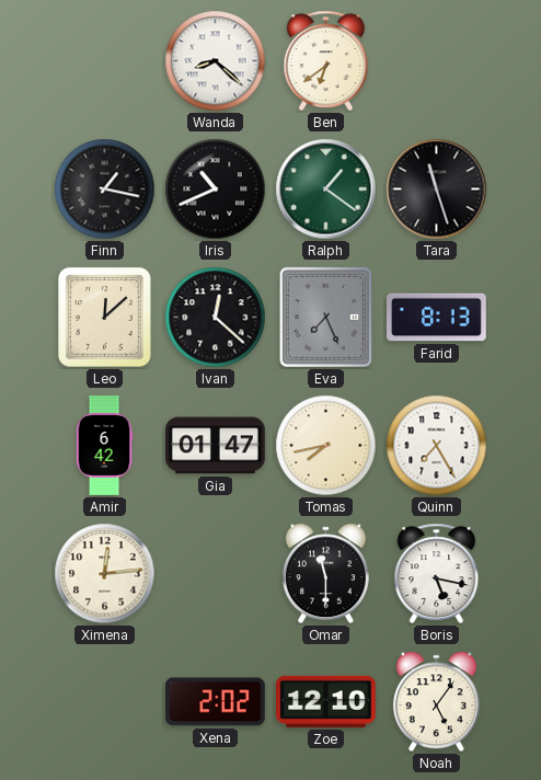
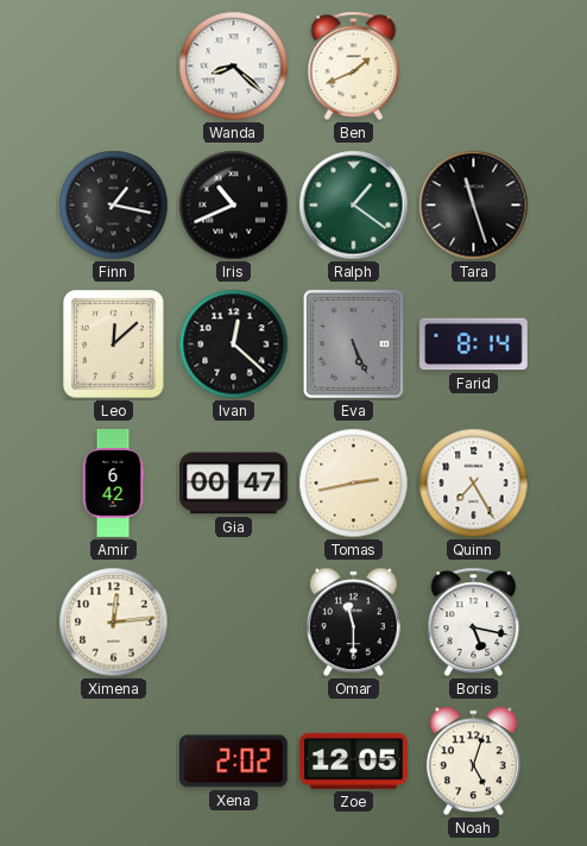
Ben: 6:39 -> 1:41 (354, 65)
Eva: 7:26 -> 5:26 (353, 343)
Farid: 8:13 -> 8:14 (474, 345)
Gia: 01:47 -> 00:47 (234, 484)
Tomas: 7:43 -> 2:43 (354, 484)
Zoe: 12:10 -> 12:05 (354, 760)
Noah: 5:06 -> 5:03 (473, 762)
